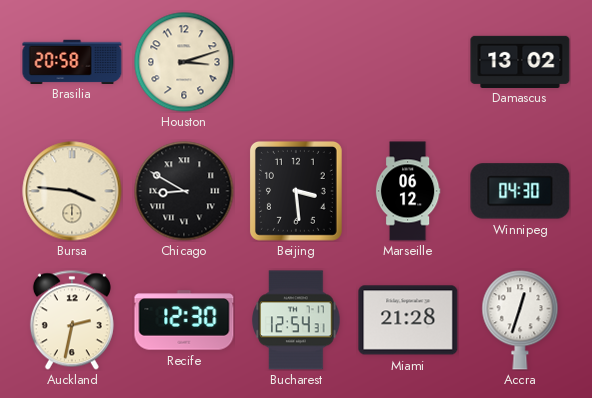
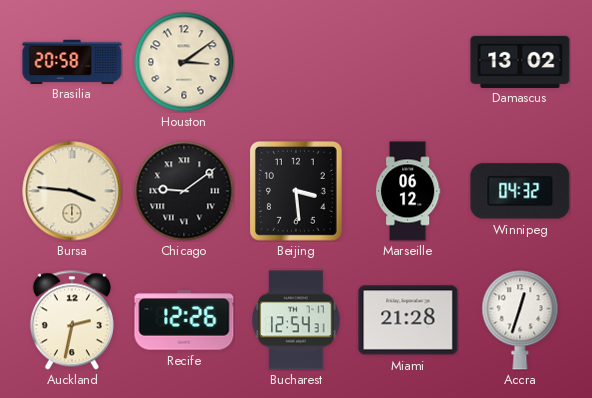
Houston: 3:12 -> 3:09 (184, 62)
Chicago: 8:50 -> 9:09 (184, 191)
Winnipeg: 04:30 -> 04:32 (520, 191)
Recife: 12:30 -> 12:26 (184, 320)
